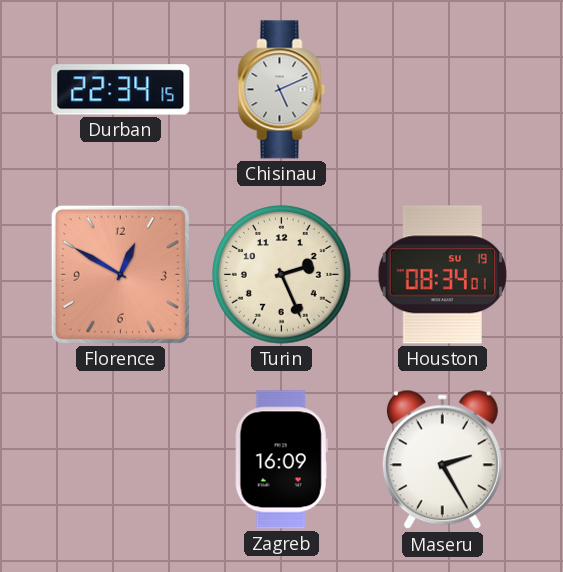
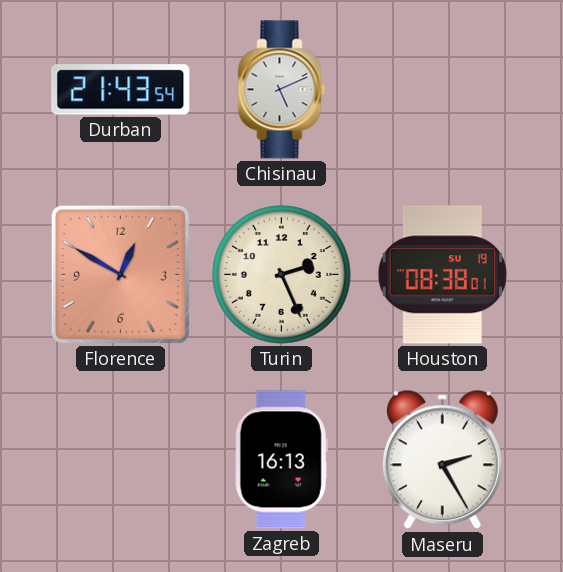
Durban: 22:34 -> 21:43 (121, 90)
Houston: 08:34 -> 08:38 (442, 275)
Zagreb: 16:09 -> 16:13 (281, 460)
